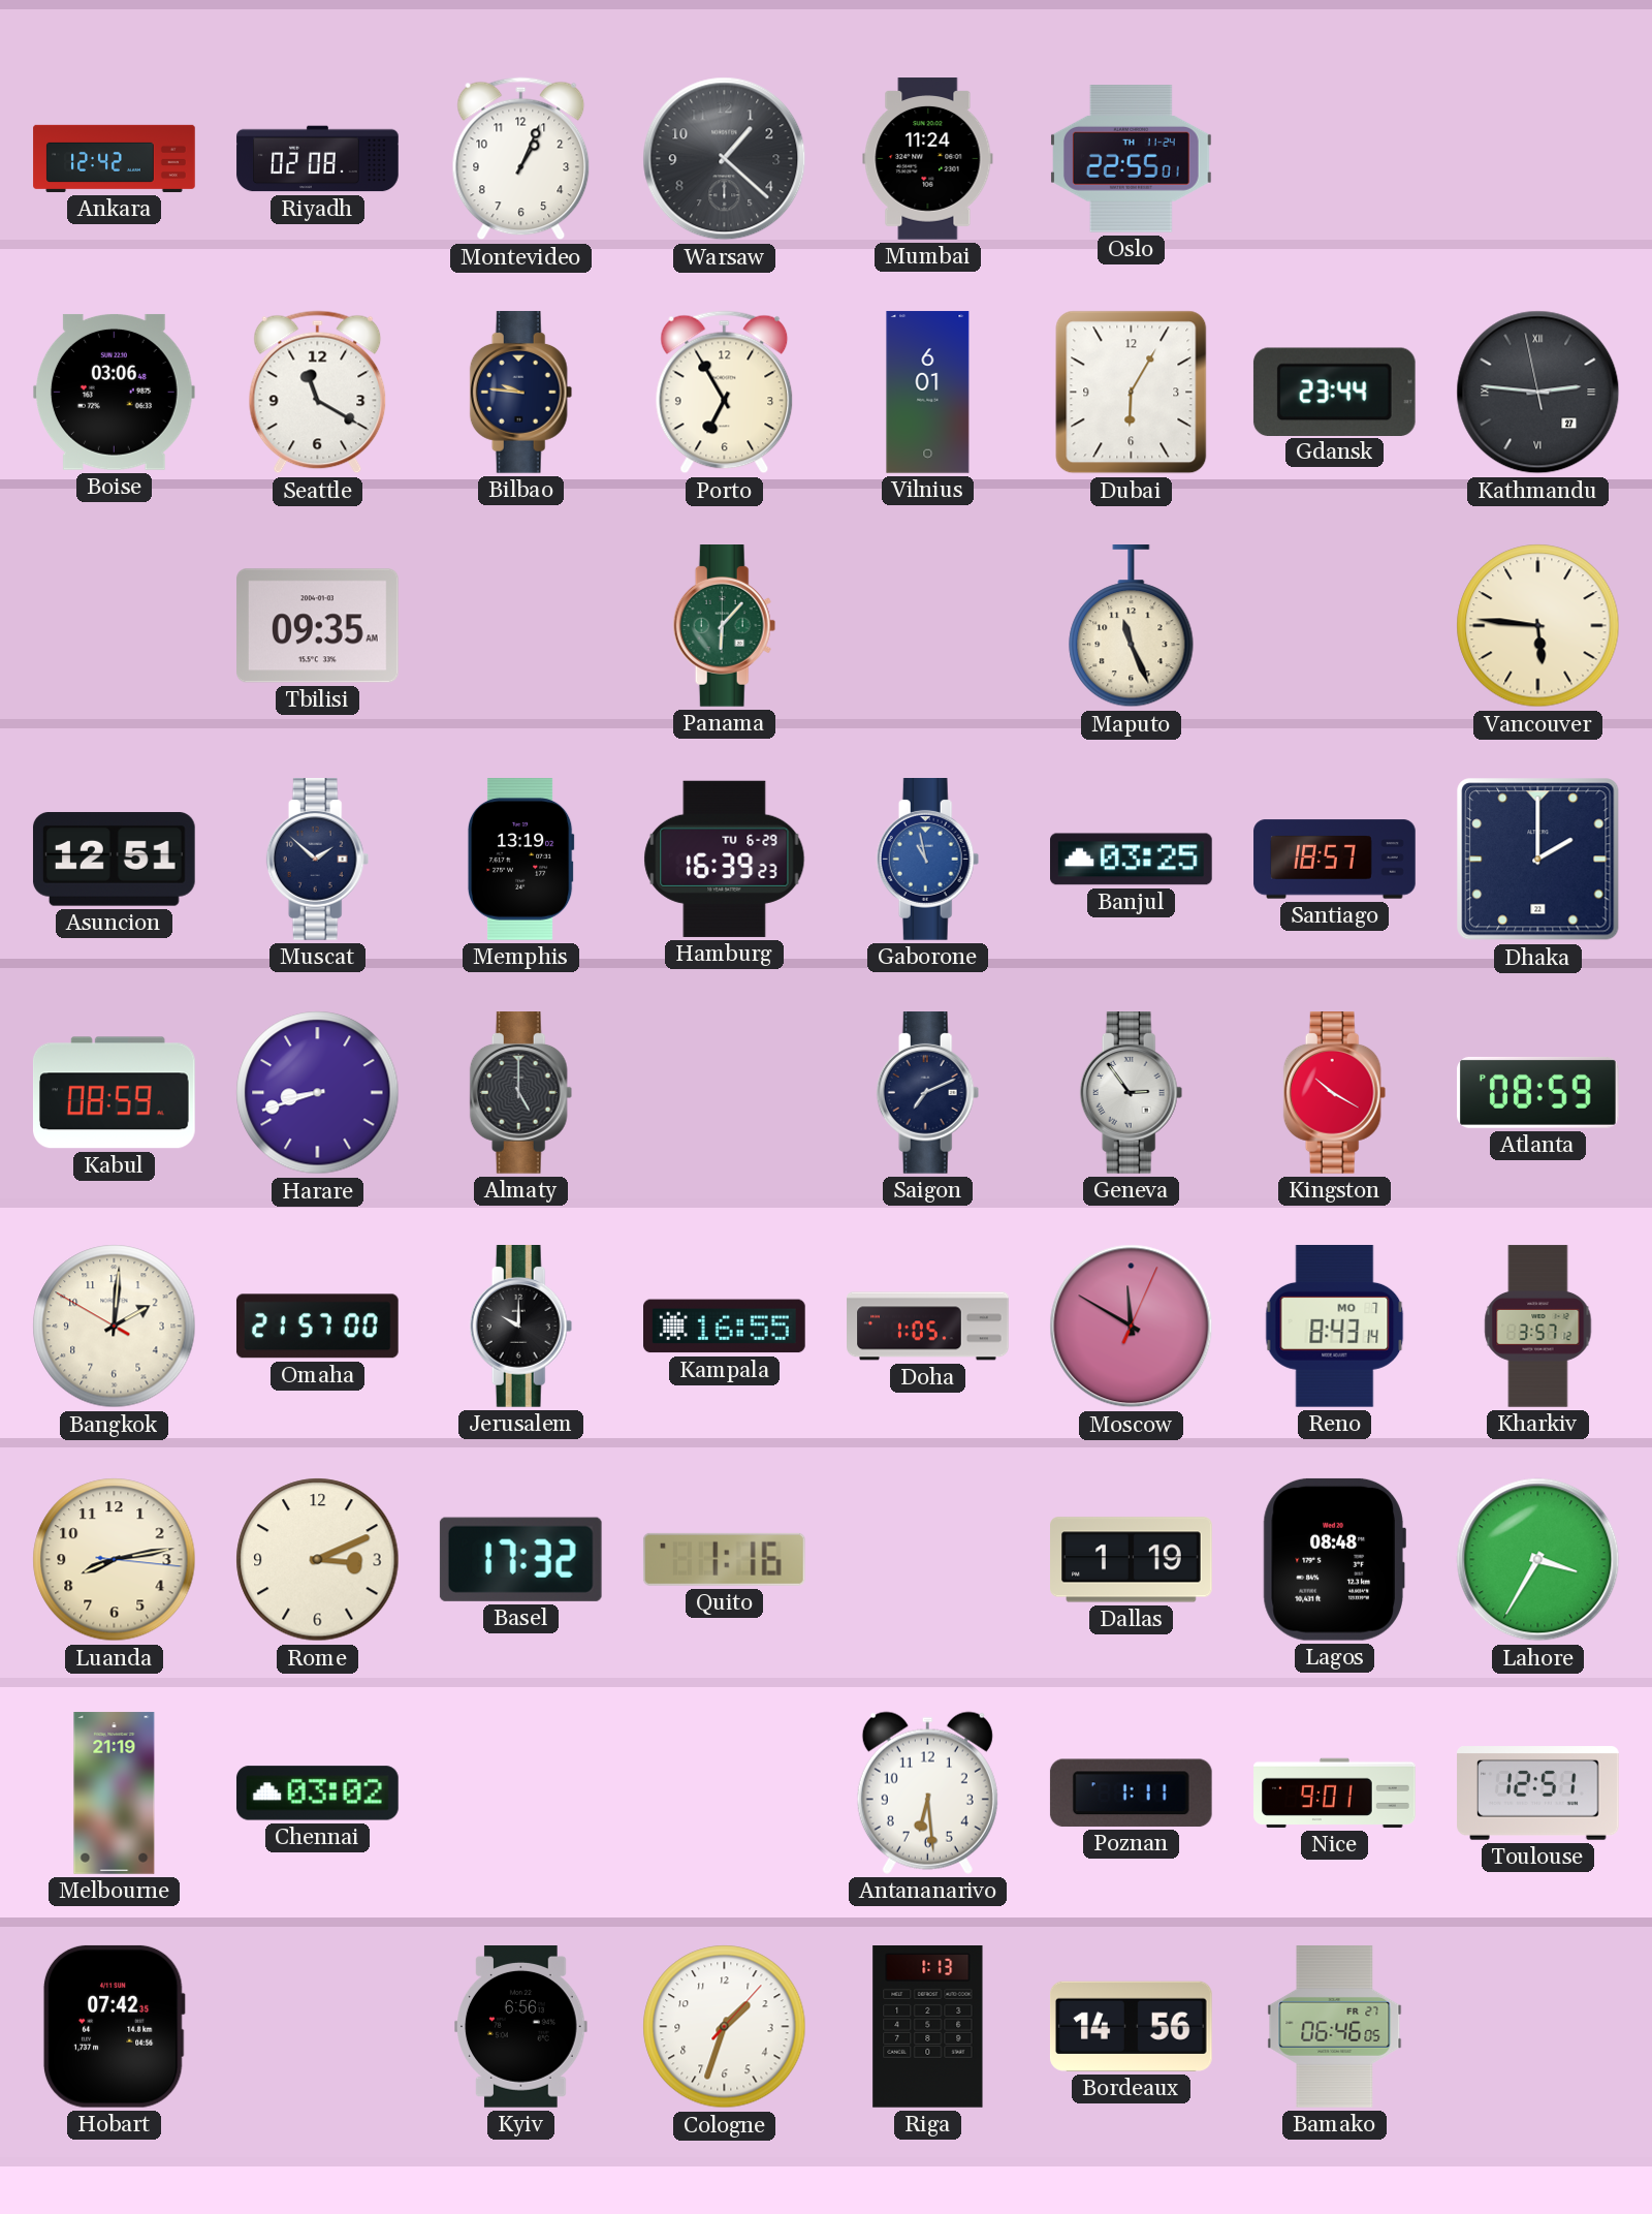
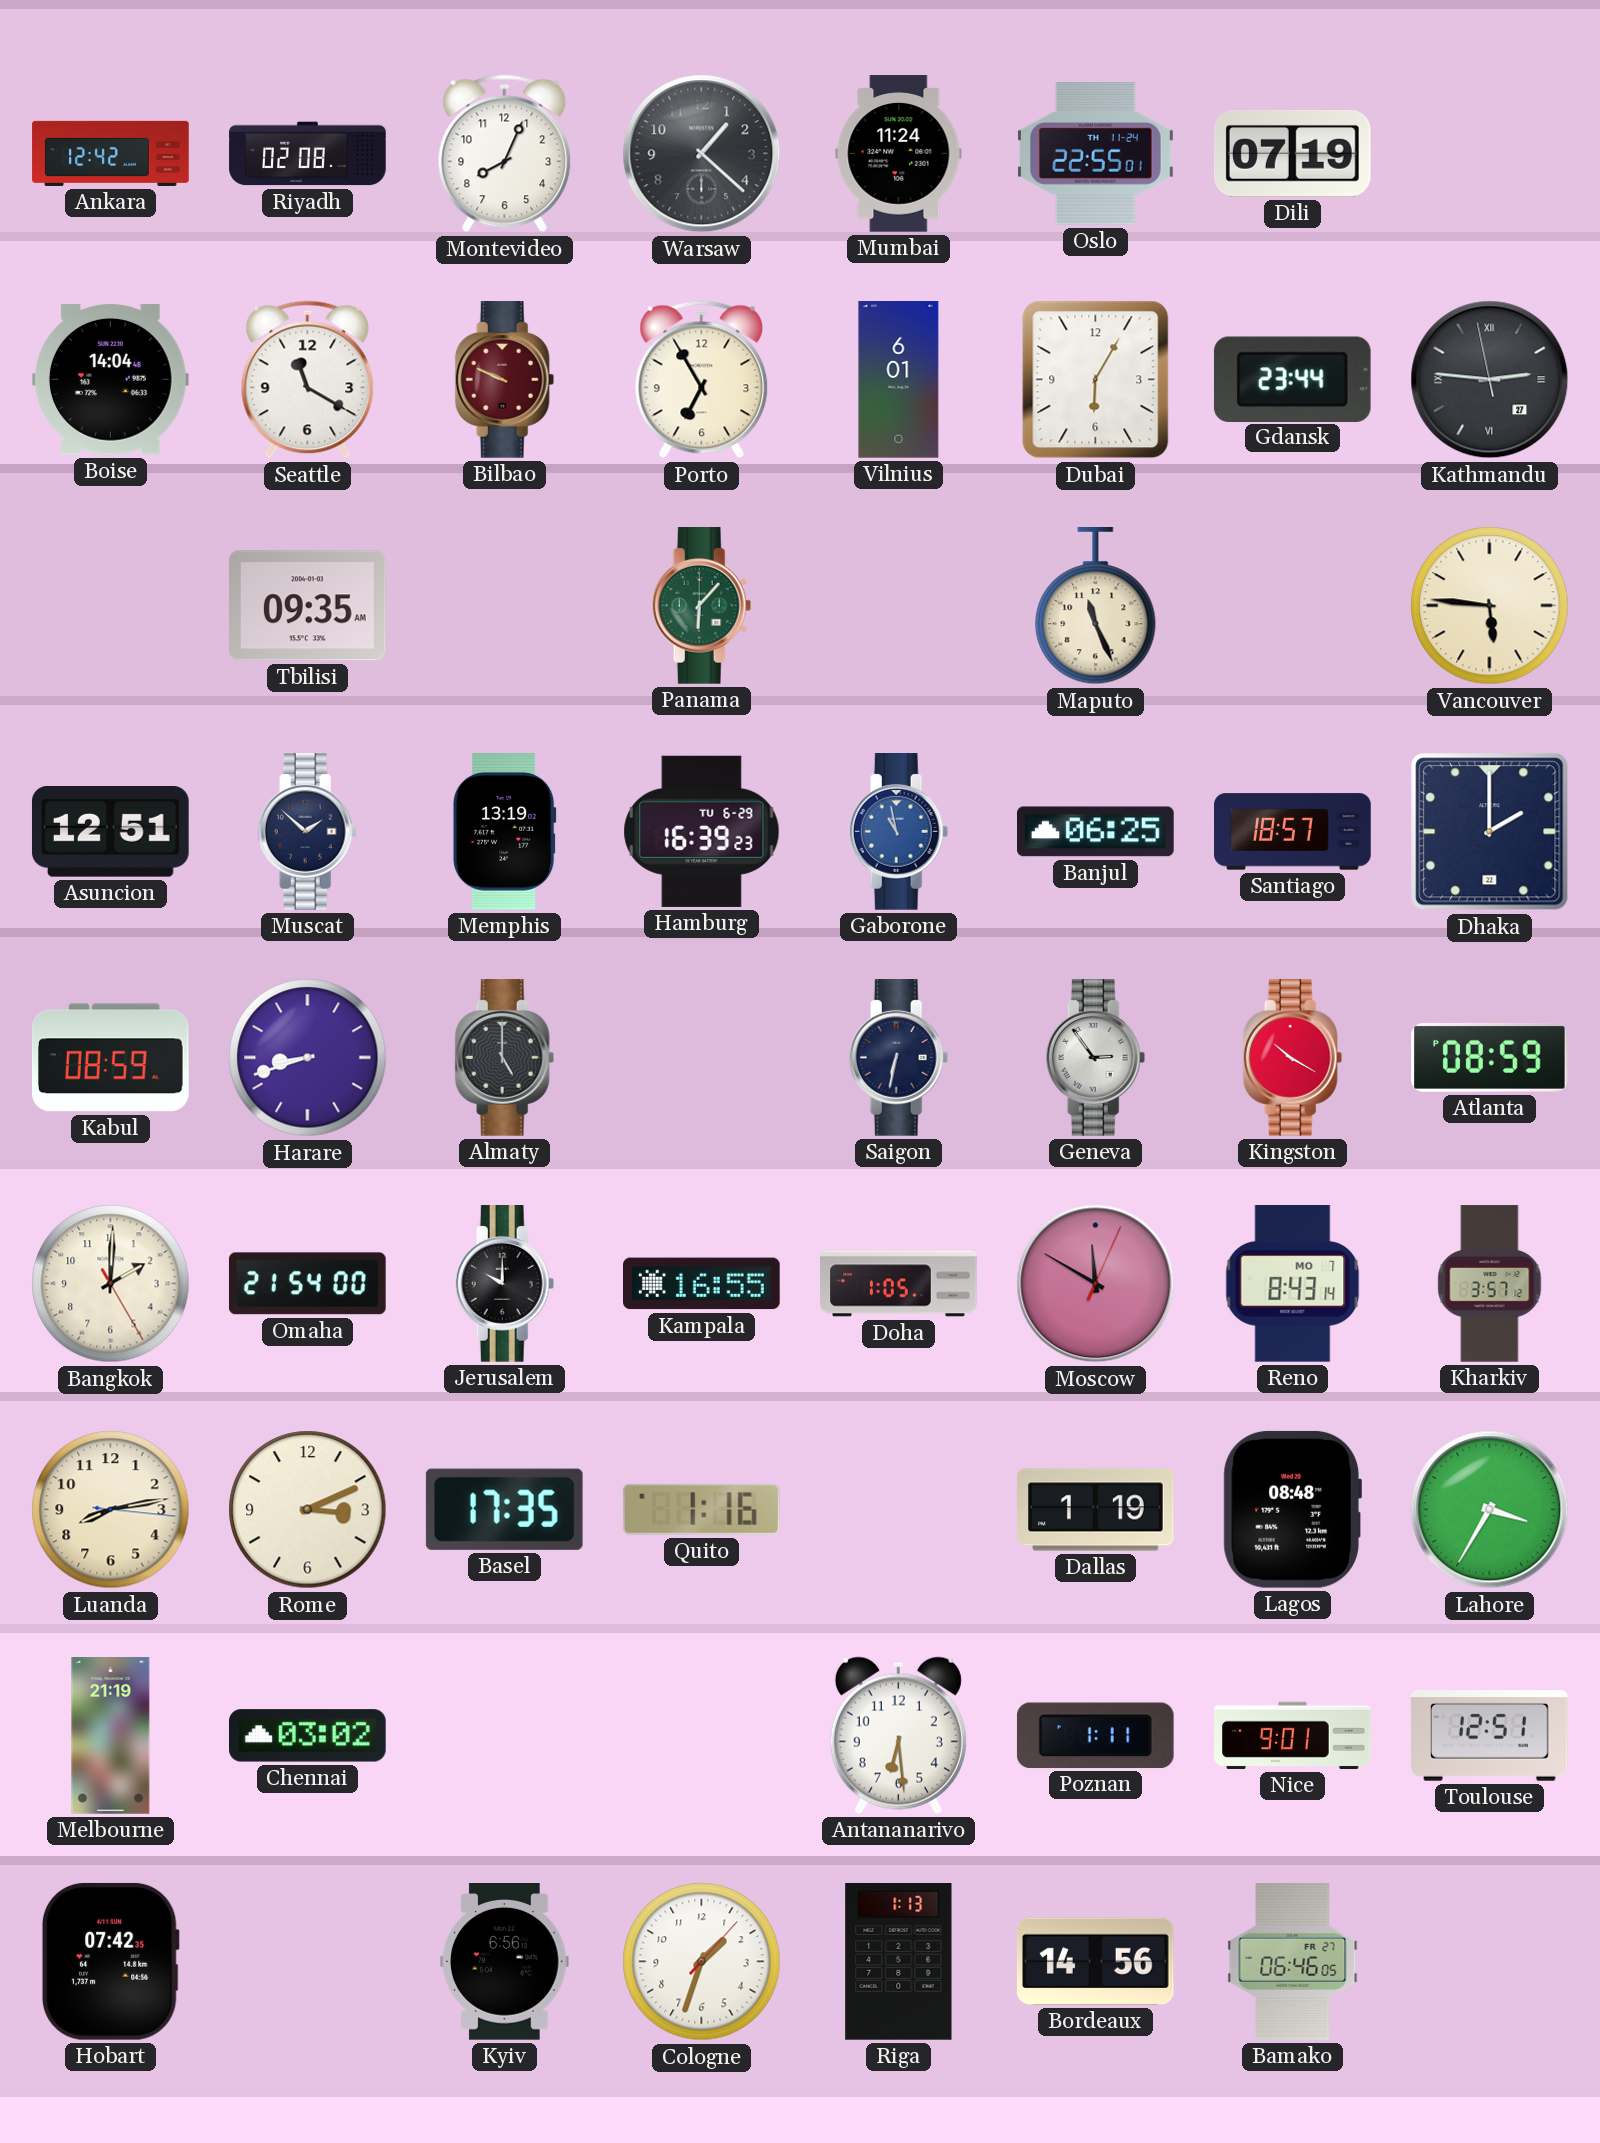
Montevideo: 1:04 -> 8:04 (505, 154)
Dili: none -> 07:19 (1292, 154)
Boise: 03:06 -> 14:04 (110, 379)
Bilbao: 9:46 -> 9:49 (505, 380)
Bilbao dial: navy -> burgundy (505, 380)
Banjul: 03:25 -> 06:25 (1096, 832)
Saigon: 7:11 -> 6:32 (899, 1058)
Bangkok: 2:00:50 -> 2:00:25 (111, 1284)
Omaha: 21:57 -> 21:54 (307, 1284)
Basel: 17:32 -> 17:35 (504, 1509)
